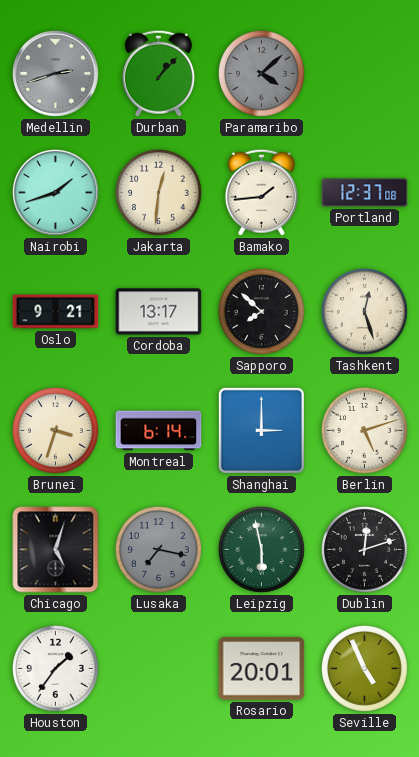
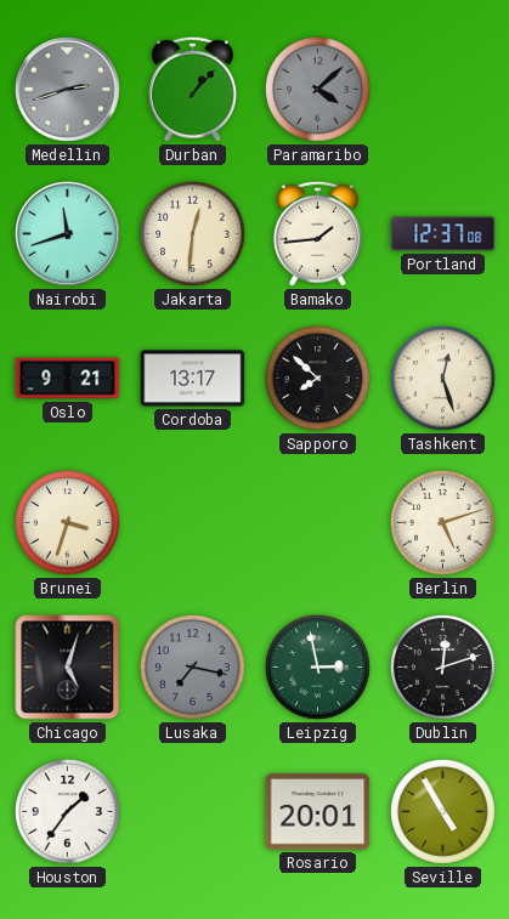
Nairobi: 1:42 -> 11:42 (68, 234)
Montreal: 6:14 -> none (159, 431)
Shanghai: 3:00 -> none (261, 430)
Leipzig: 5:58 -> 2:58 (317, 666)
Seville: 4:56 -> 4:55 (442, 811)
